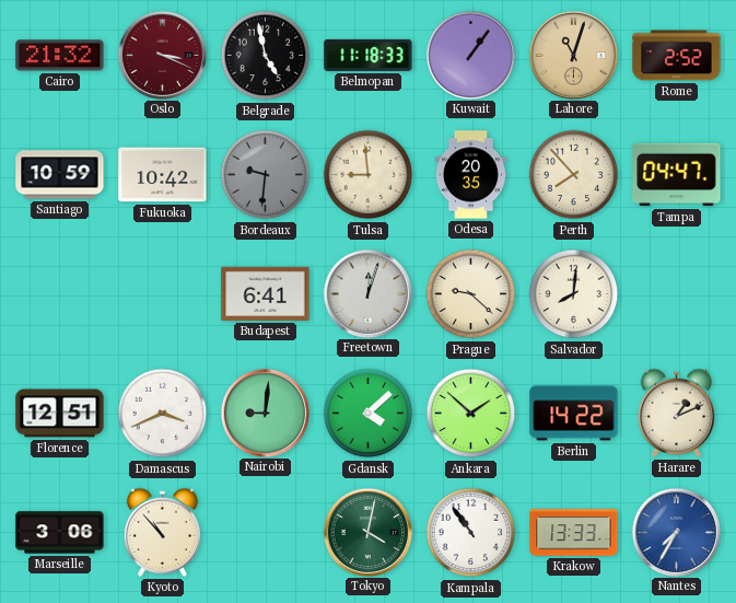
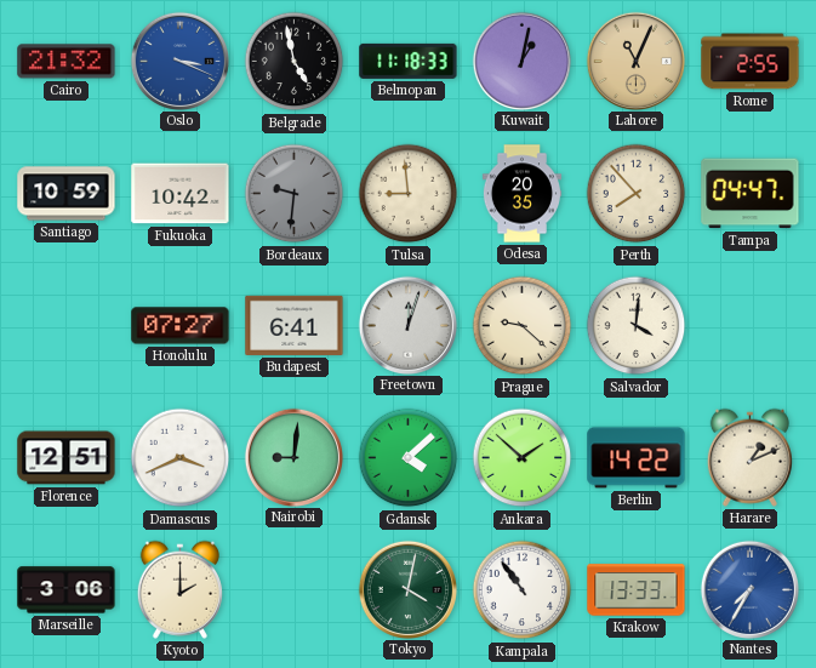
Oslo dial: burgundy -> blue (179, 61)
Kuwait: 1:06 -> 1:02 (521, 61)
Lahore: 11:03 -> 11:04 (635, 61)
Rome: 2:52 -> 2:55 (751, 62)
Honolulu: none -> 07:27 (181, 326)
Salvador: 8:01 -> 4:01 (637, 326)
Kyoto: 10:53 -> 2:00 (179, 589)
